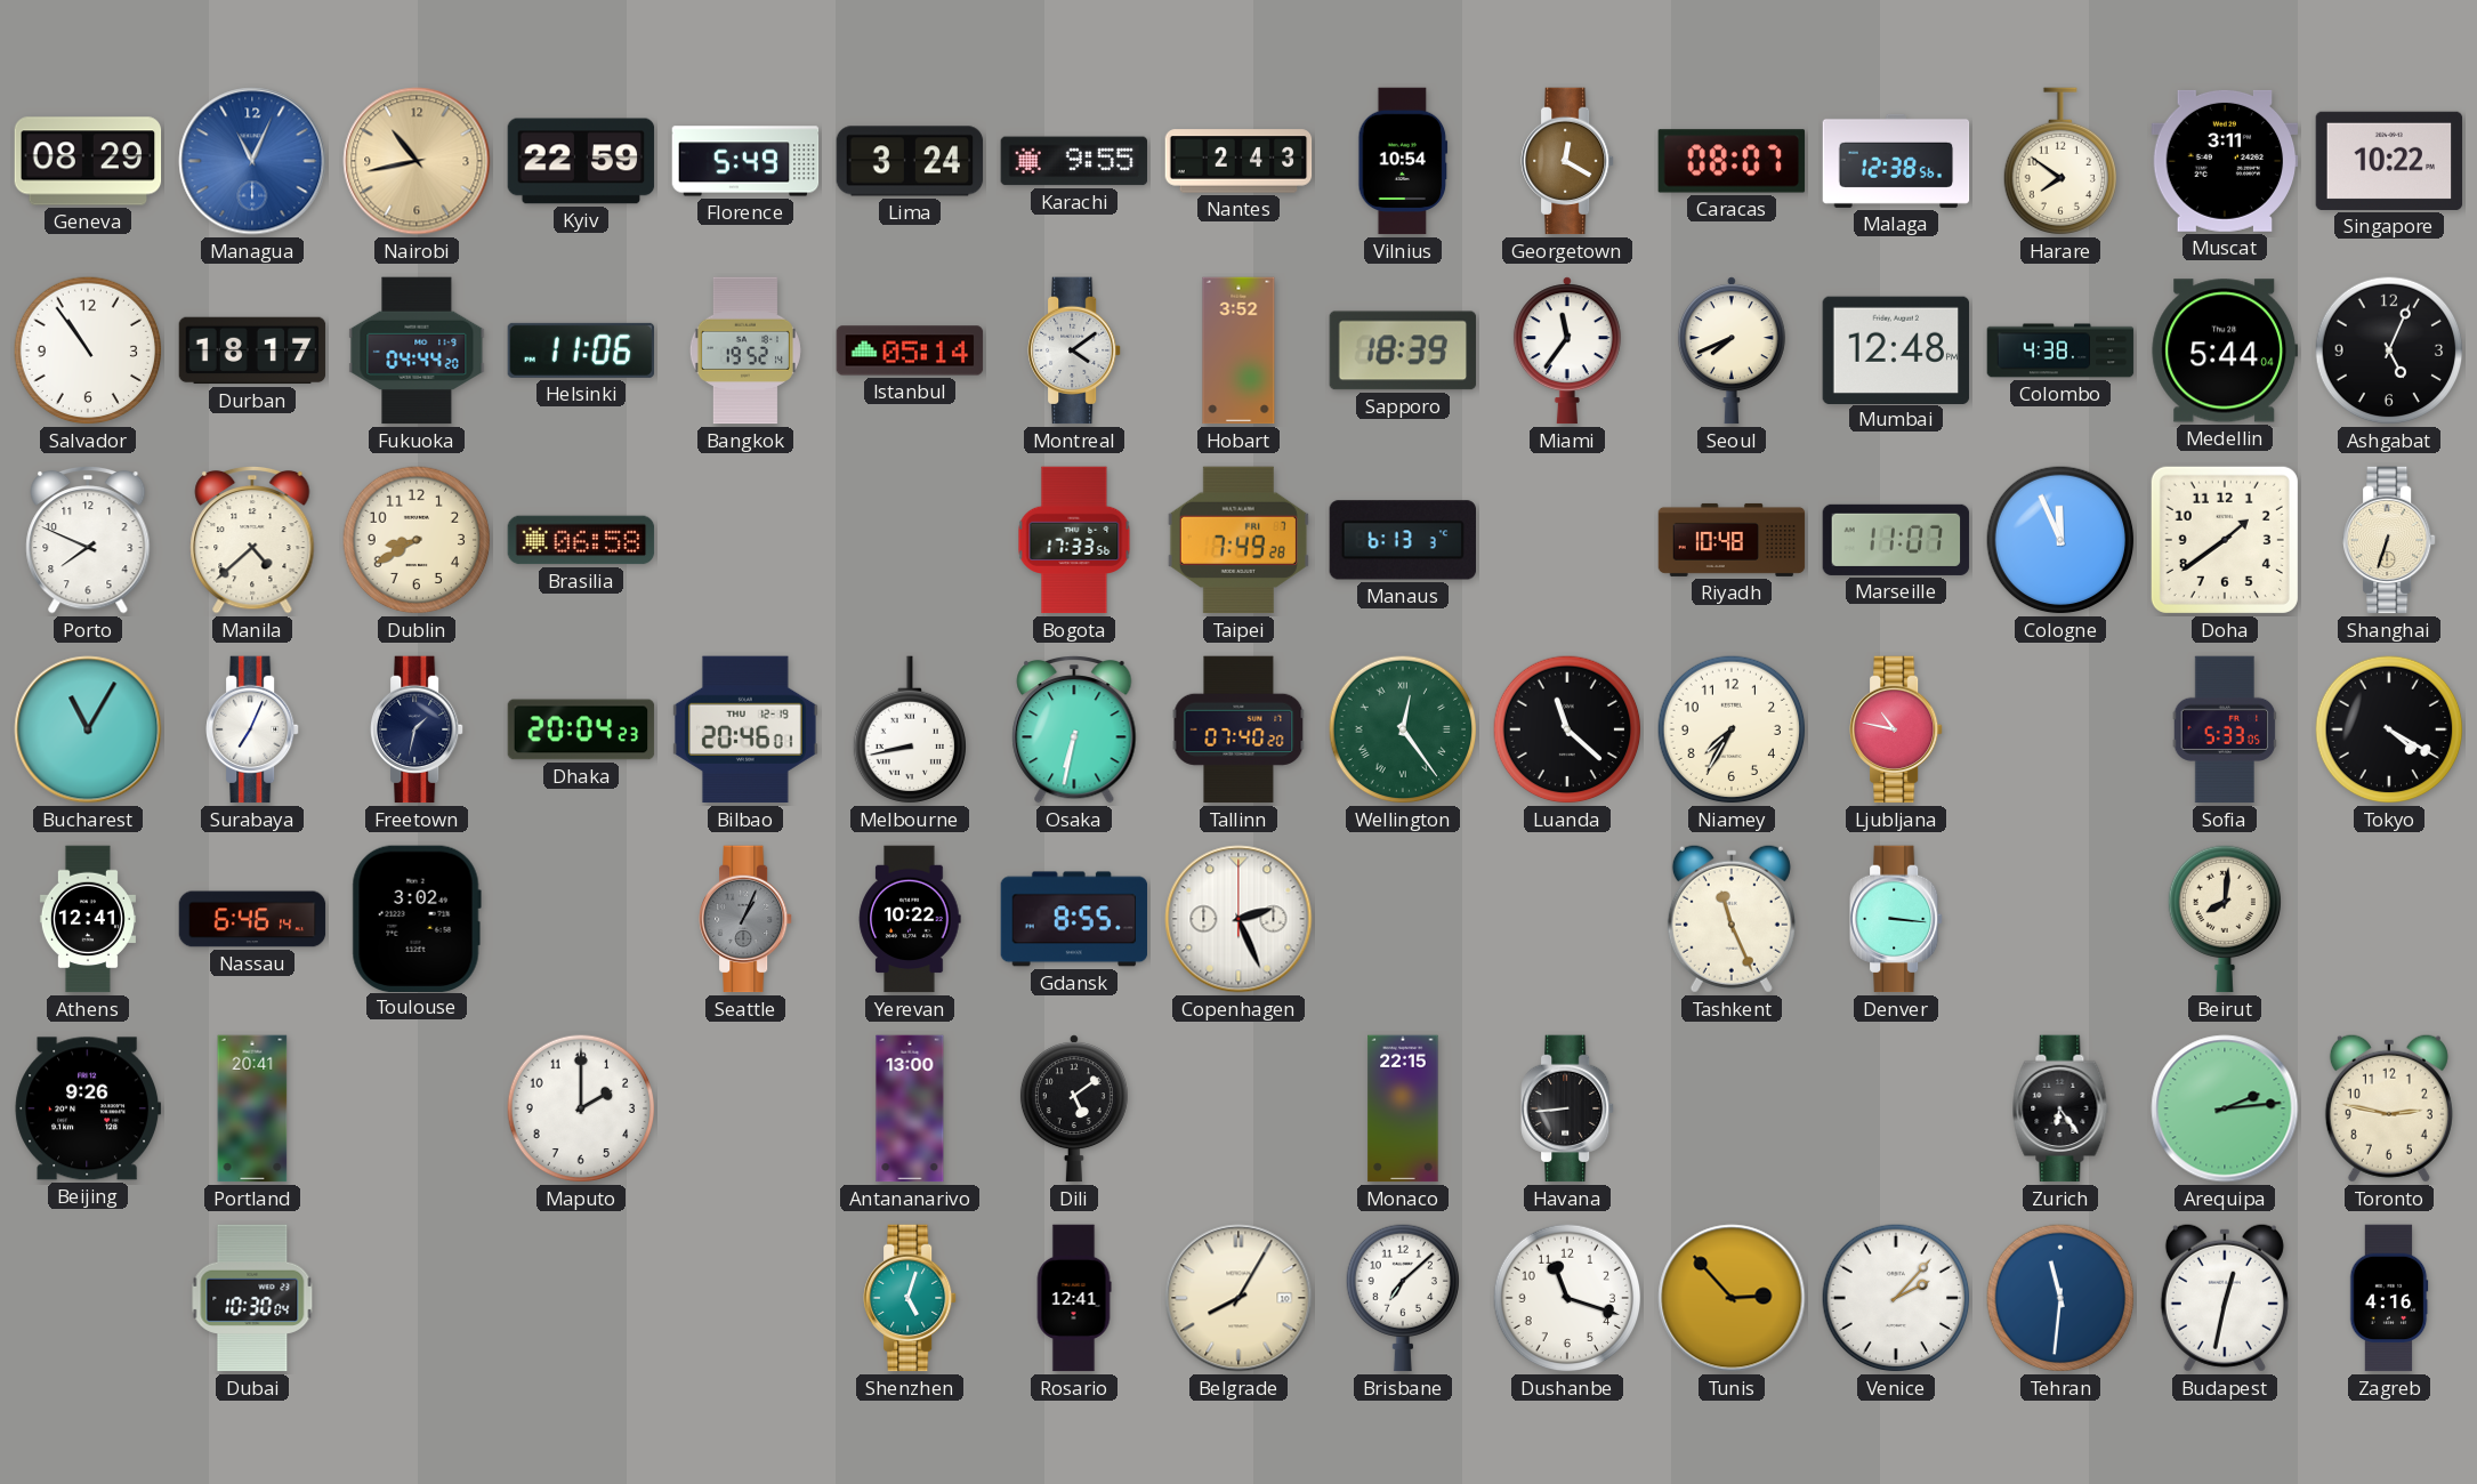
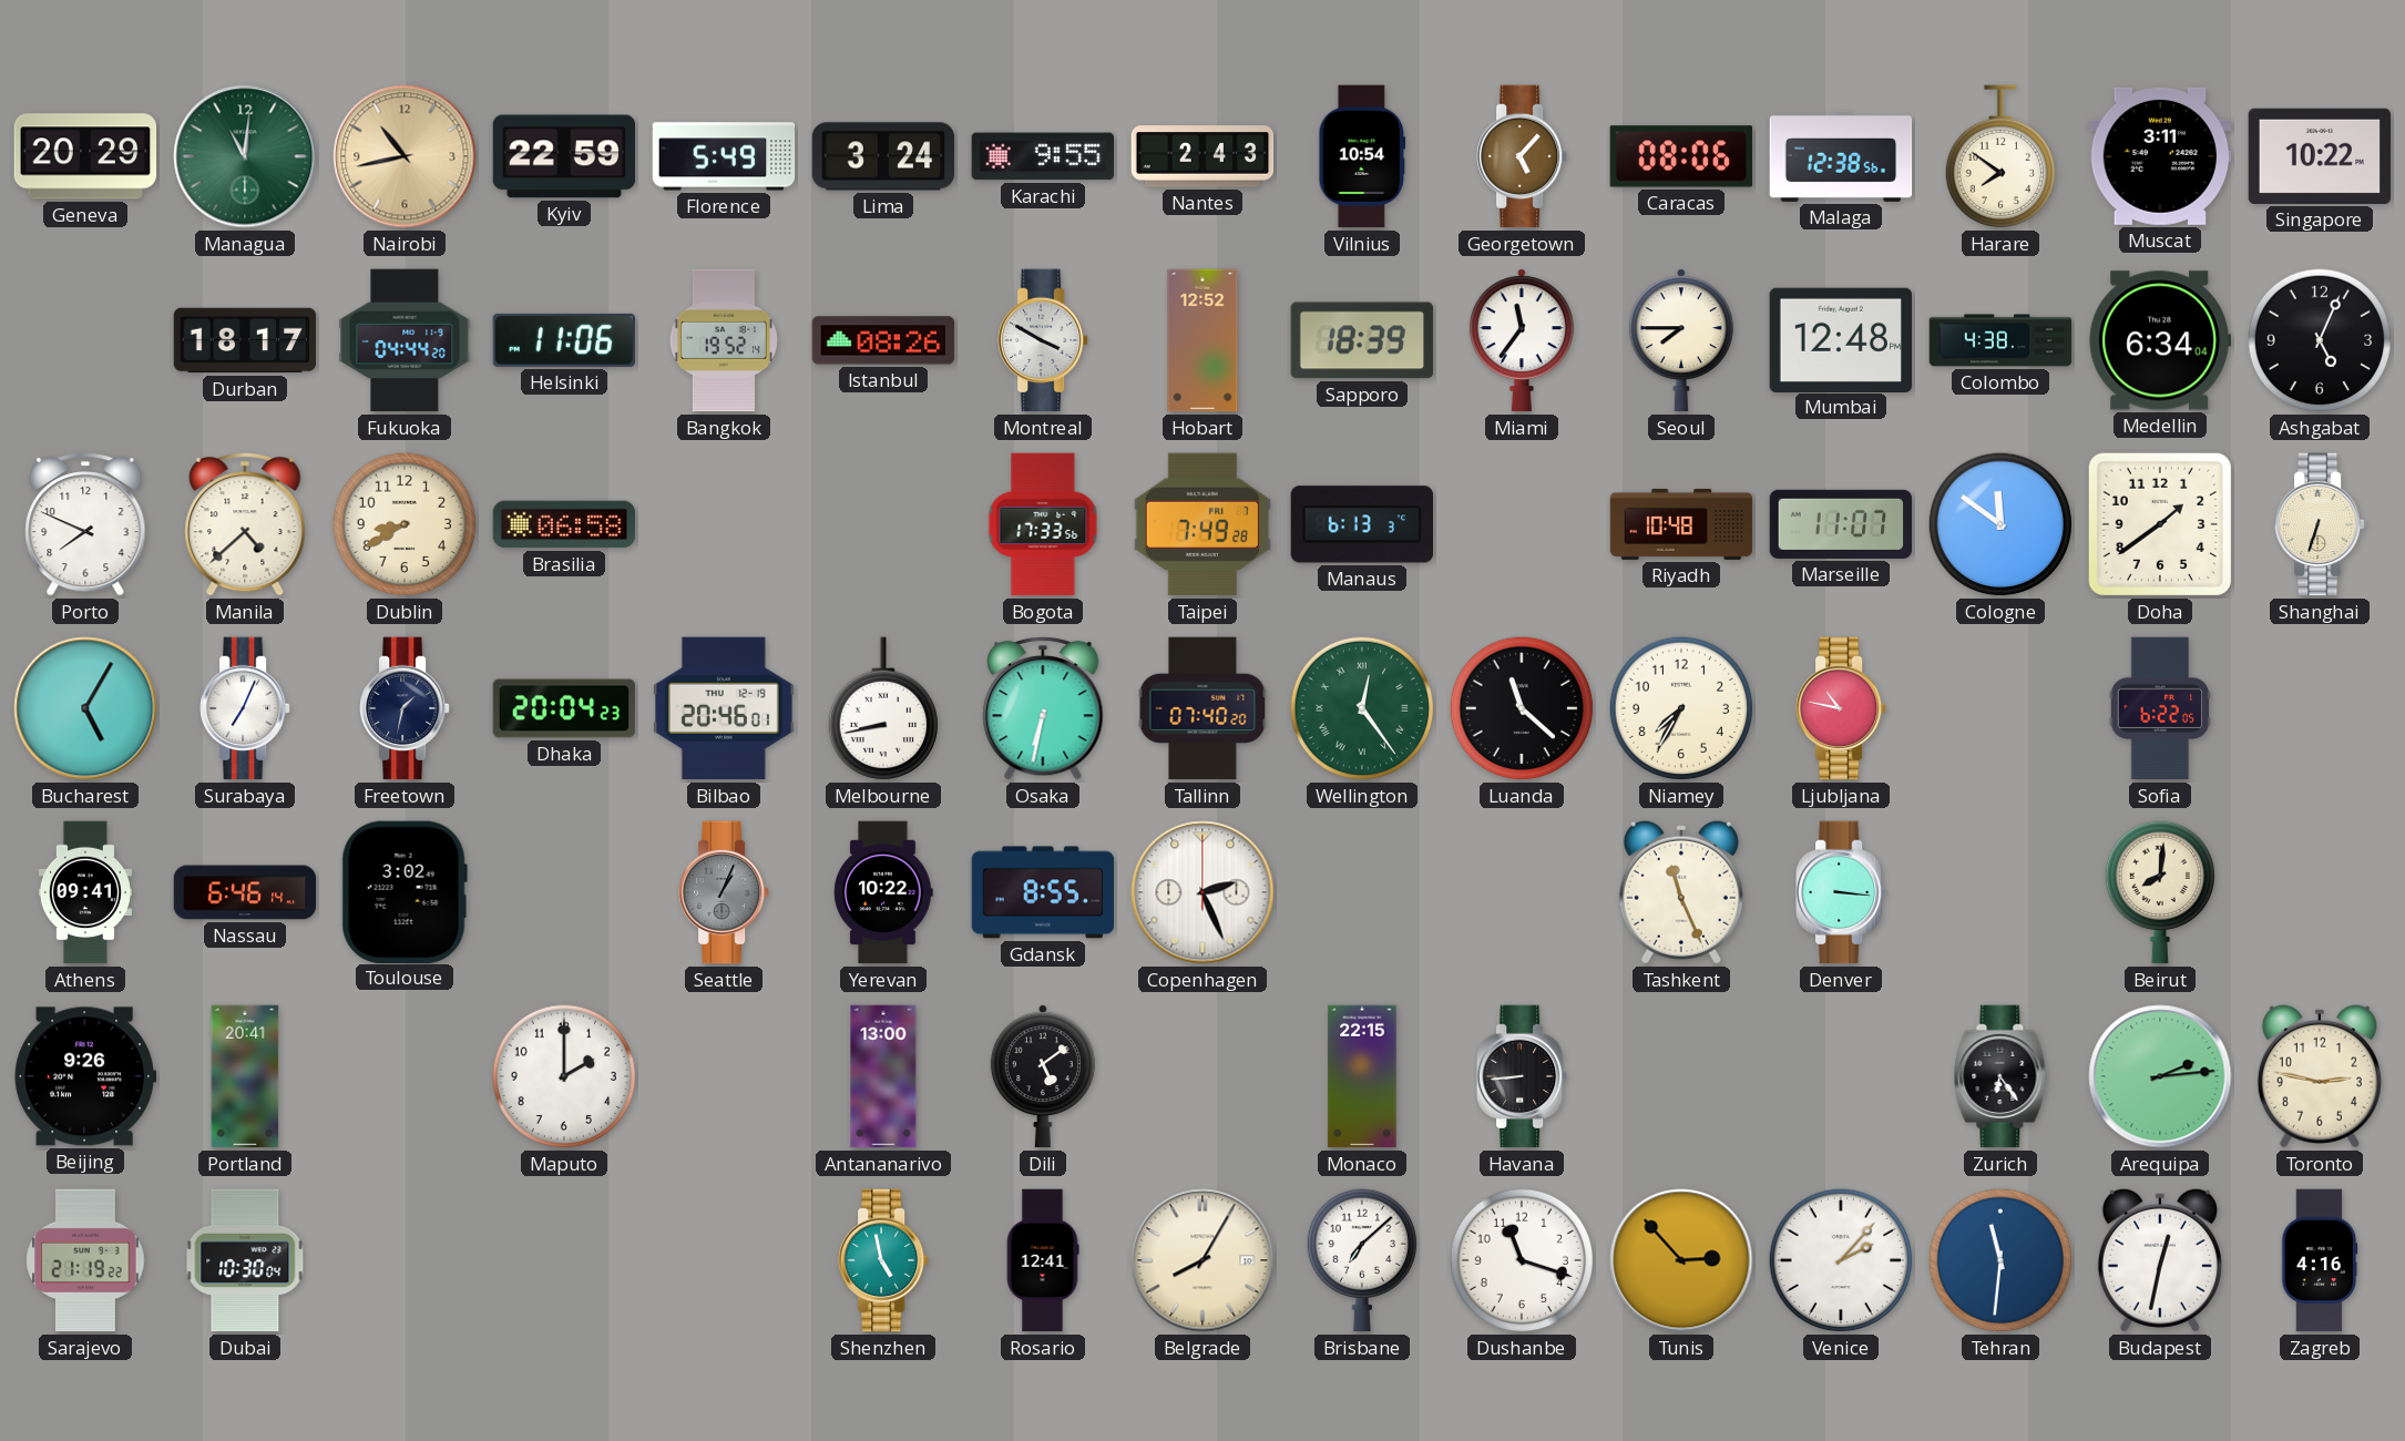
Geneva: 08:29 -> 20:29 (85, 156)
Managua: 11:04 -> 11:01 (245, 156)
Managua dial: blue -> green (245, 156)
Georgetown: 12:20 -> 5:07 (1523, 156)
Caracas: 08:07 -> 08:06 (1681, 156)
Salvador: 10:54 -> none (88, 350)
Istanbul: 05:14 -> 08:26 (883, 340)
Montreal: 4:09 -> 3:50 (1044, 340)
Hobart: 3:52 -> 12:52 (1202, 340)
Seoul: 7:41 -> 7:45 (1681, 340)
Medellin: 5:44 -> 6:34 (2160, 340)
Cologne: 11:56 -> 11:51 (2000, 524)
Bucharest: 11:05 -> 5:05 (85, 708)
Sofia: 5:33 -> 6:22 (2160, 708)
Tokyo: 4:20 -> none (2389, 729)
Athens: 12:41 -> 09:41 (85, 892)
Sarajevo: none -> 21:19 (85, 1260)
Shenzhen: 5:03 -> 4:58 (884, 1260)
